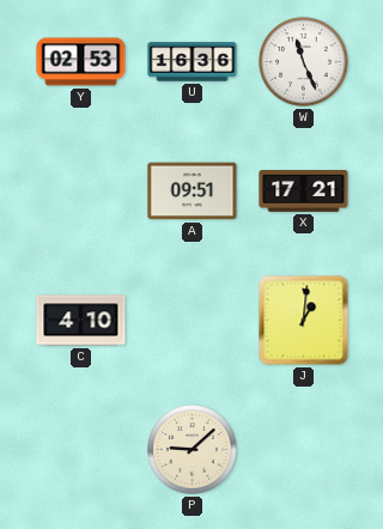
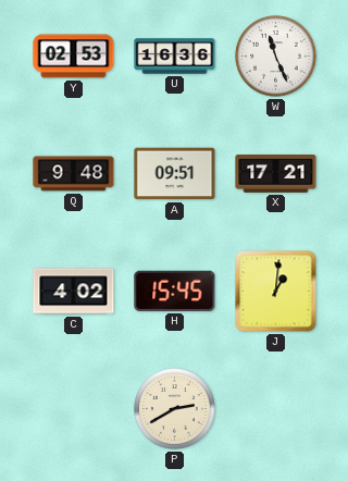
Q: none -> 9:48 (74, 174)
C: 4:10 -> 4:02 (74, 292)
H: none -> 15:45 (175, 291)
P: 9:08 -> 2:40 (175, 409)
